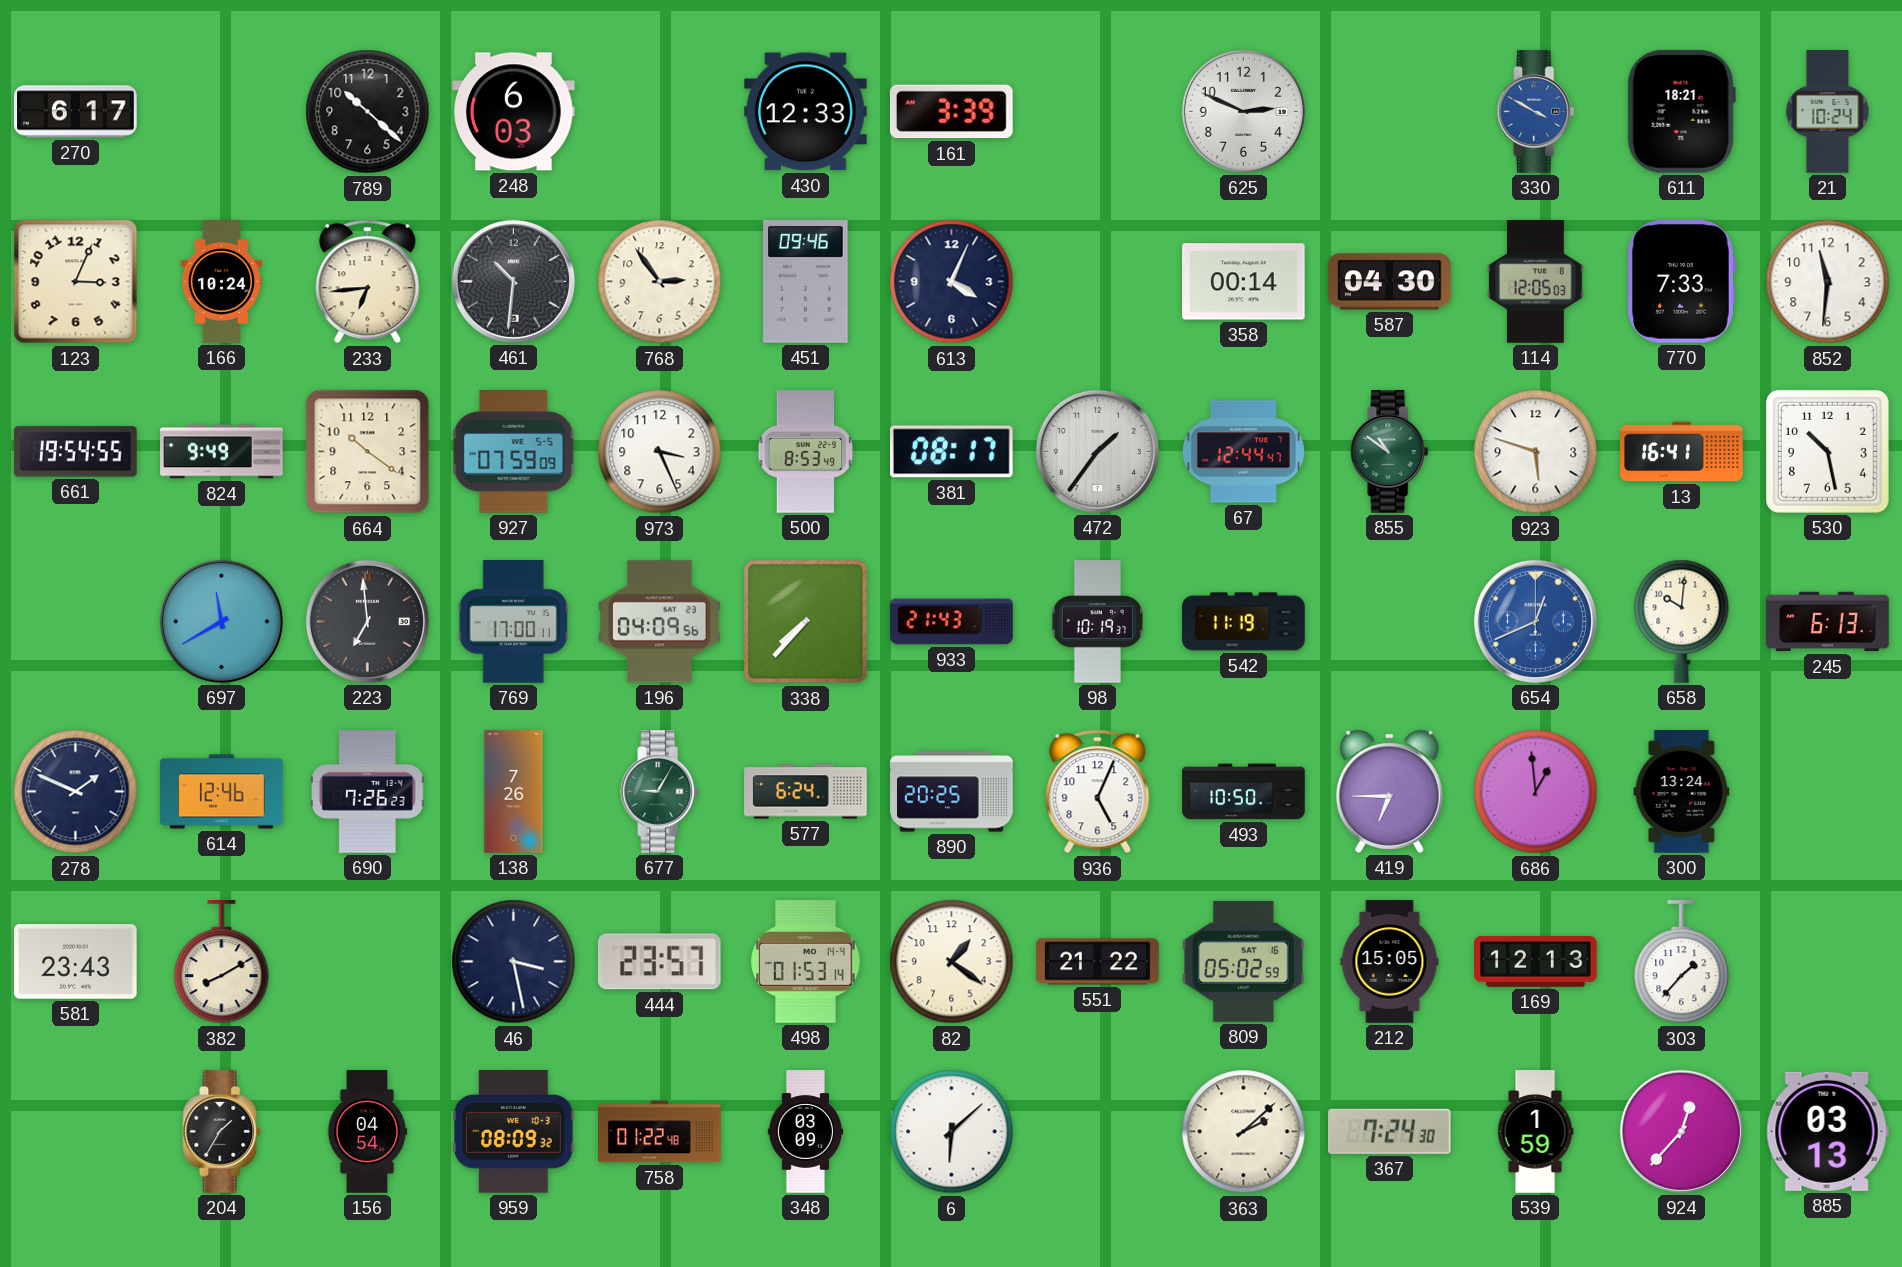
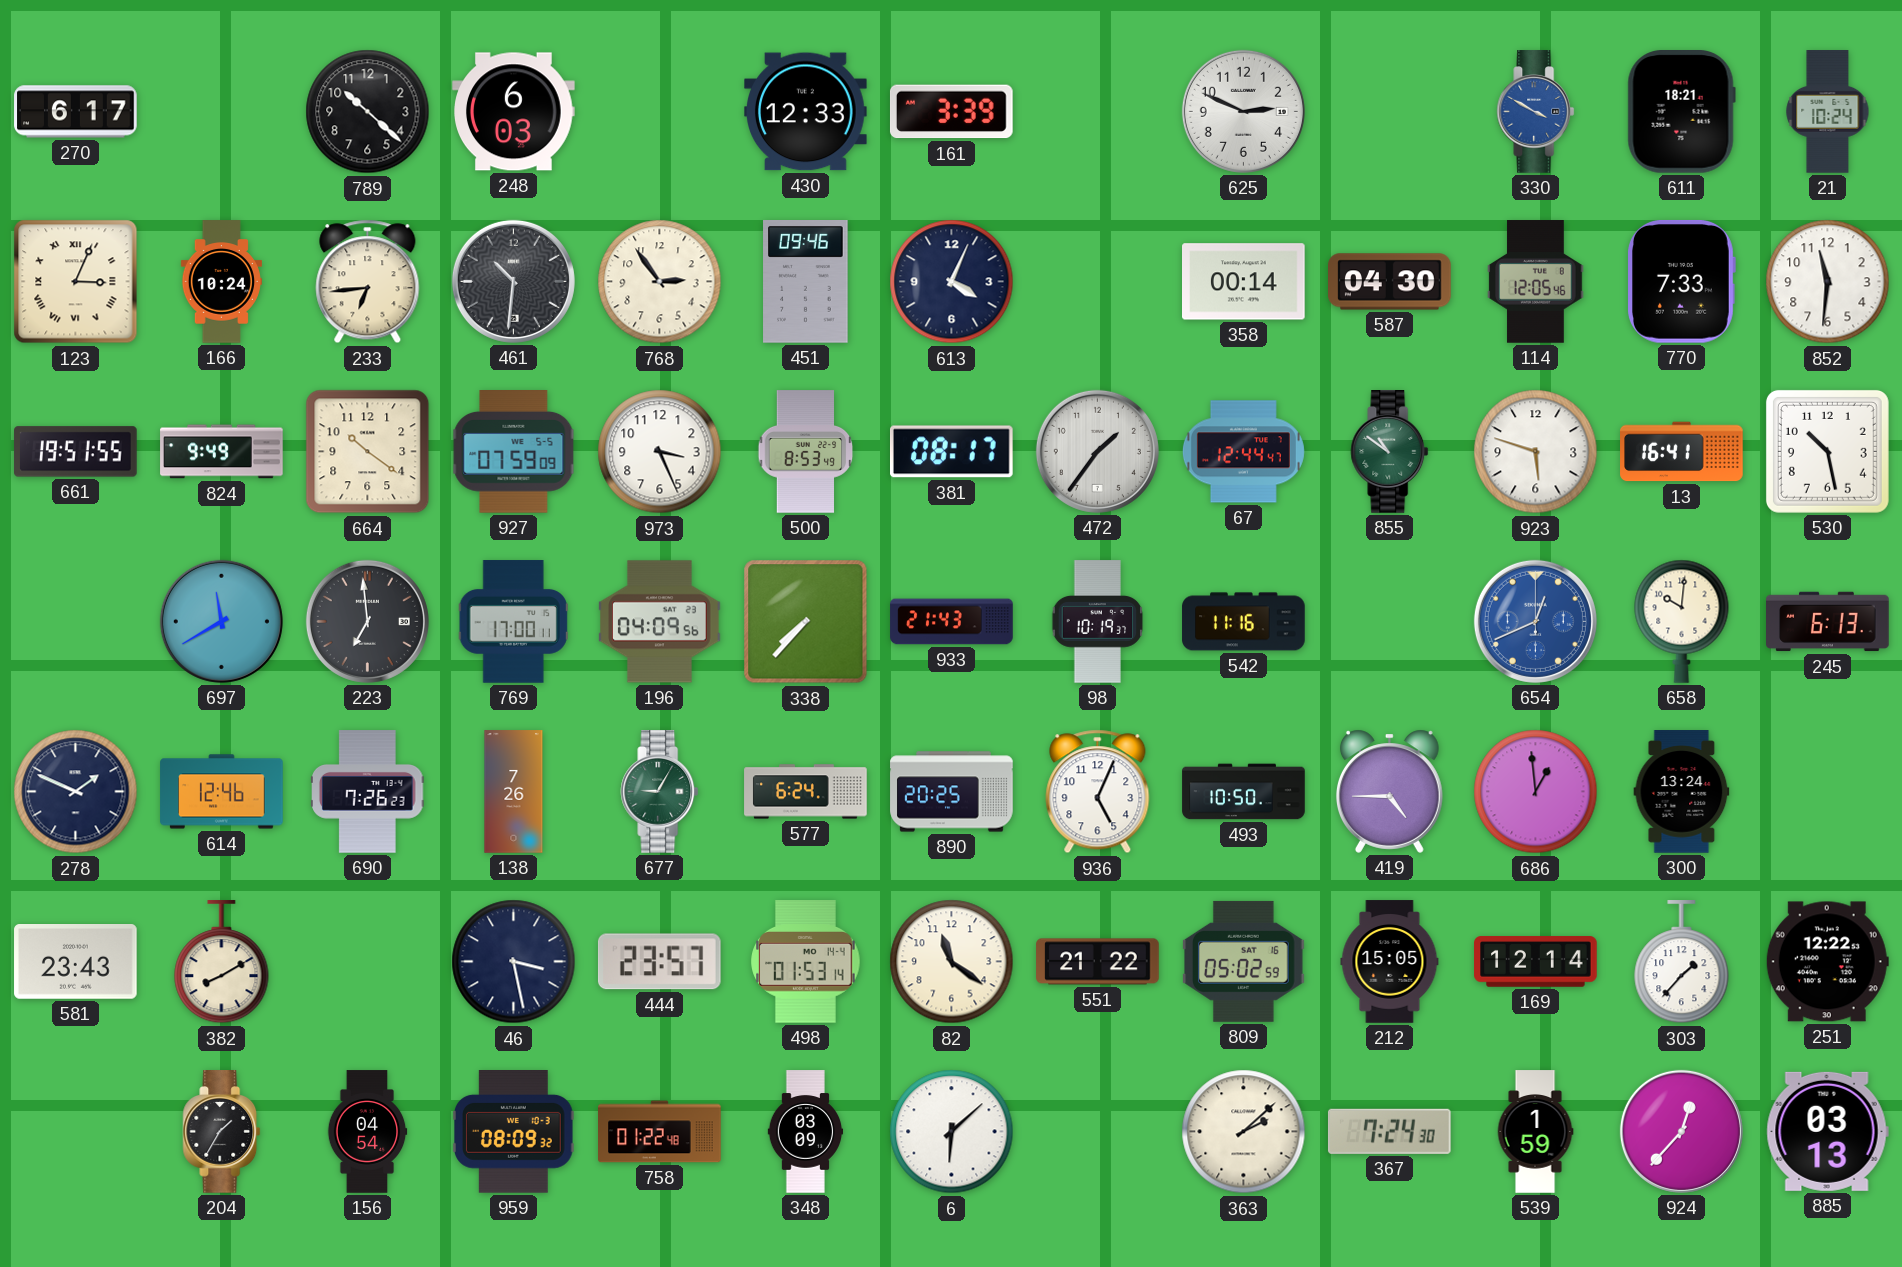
123 numerals: Arabic -> Roman (76, 282)
114: 12:05:03 -> 12:05:46 (1536, 282)
661: 19:54 -> 19:51 (76, 452)
542: 11:19 -> 11:16 (1244, 622)
419: 6:45 -> 4:45 (1389, 791)
82: 1:21 -> 11:21 (952, 962)
169: 12:13 -> 12:14 (1536, 962)
251: none -> 12:22 (1827, 962)
